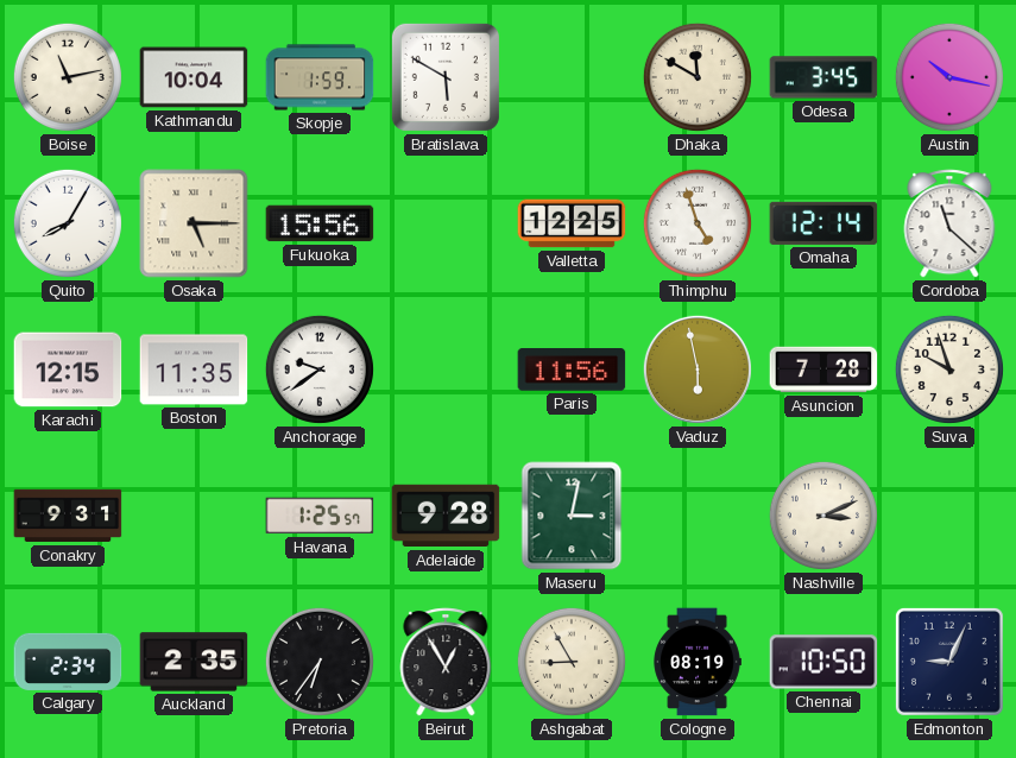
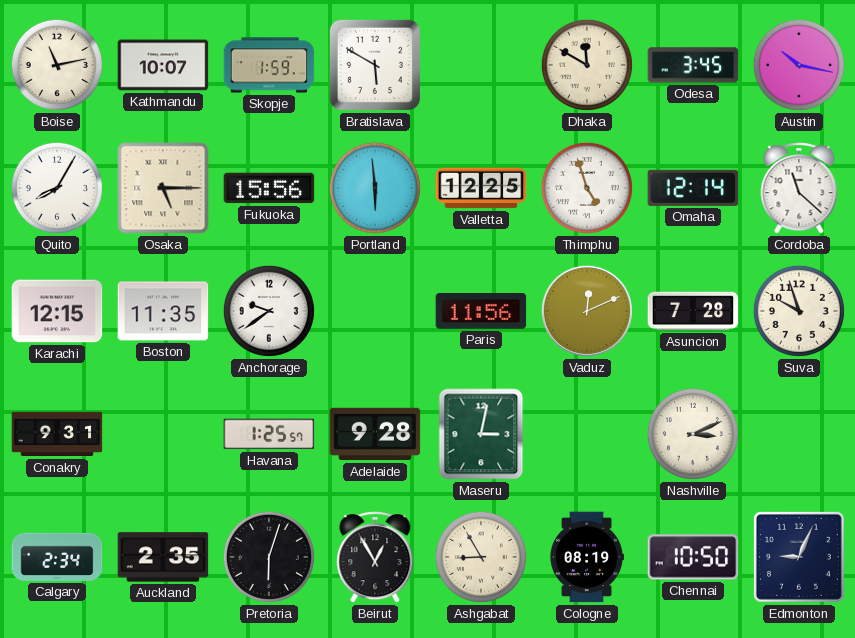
Kathmandu: 10:04 -> 10:07 (163, 65)
Portland: none -> 5:59 (375, 188)
Vaduz: 5:58 -> 12:11 (587, 311)
Pretoria: 6:36 -> 6:03 (269, 557)
